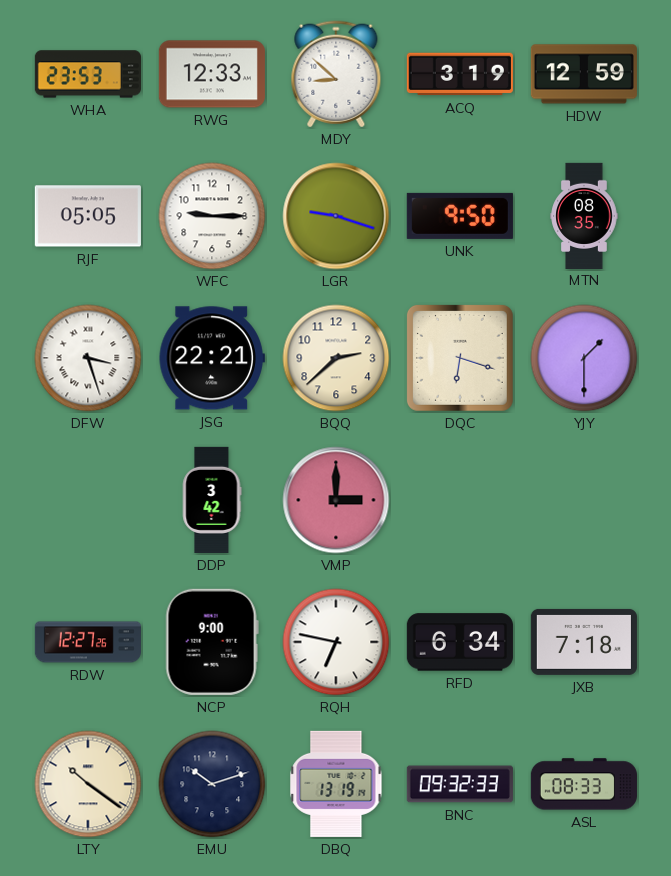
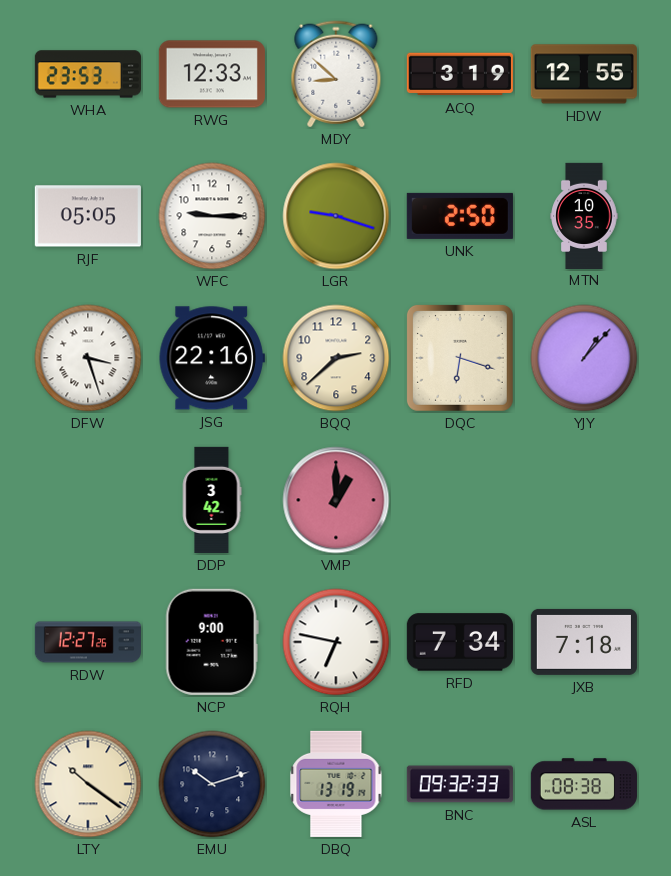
HDW: 12:59 -> 12:55 (584, 74)
UNK: 9:50 -> 2:50 (460, 216)
MTN: 08:35 -> 10:35 (584, 215)
JSG: 22:21 -> 22:16 (212, 358)
YJY: 1:30 -> 1:07 (584, 358)
VMP: 3:00 -> 1:00 (336, 500)
RFD: 6:34 -> 7:34 (460, 642)
ASL: 08:33 -> 08:38 (584, 784)
